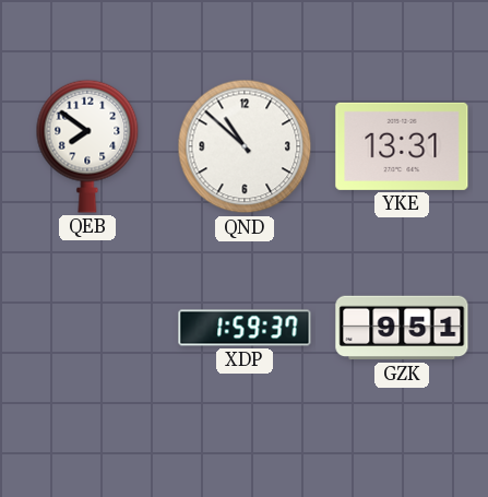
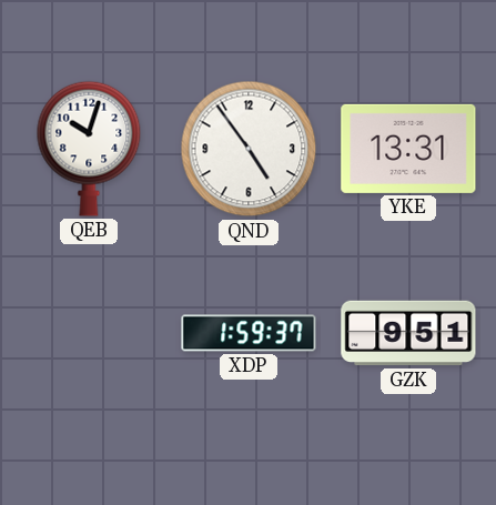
QEB: 7:51 -> 10:03 (89, 149)
QND: 10:52 -> 4:54 (249, 149)
